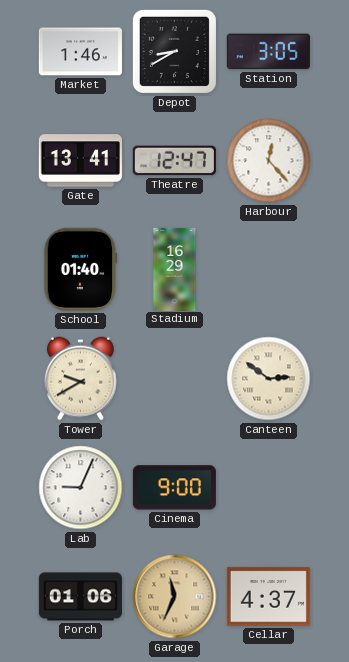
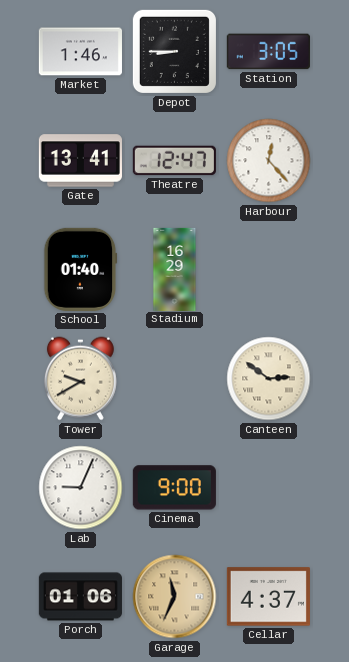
Depot: 8:40 -> 8:45 (174, 51)
